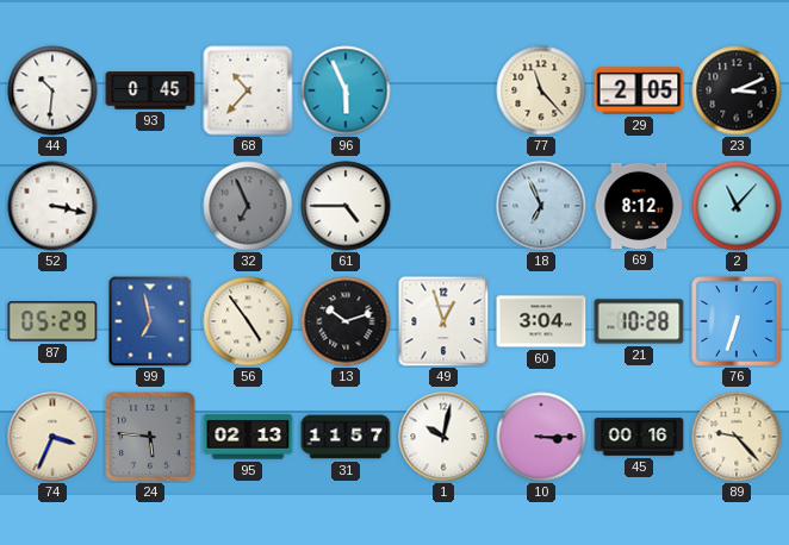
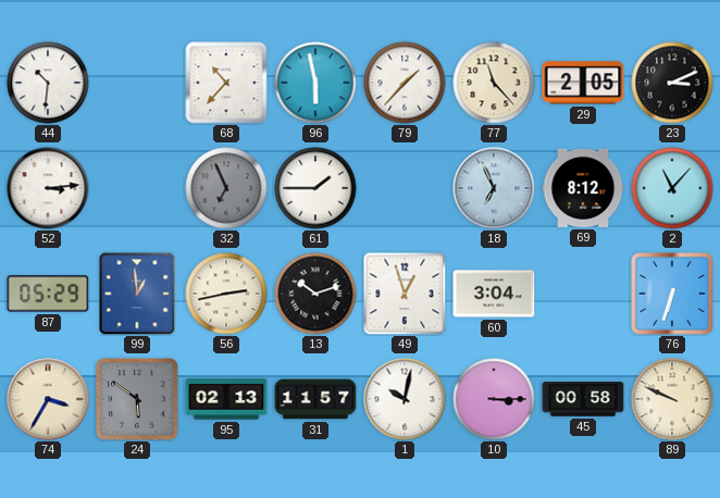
93: 0:45 -> none (150, 90)
96: 5:56 -> 5:58 (315, 83)
79: none -> 1:37 (405, 83)
52: 3:17 -> 3:14 (48, 188)
61: 4:45 -> 1:45 (315, 188)
99: 6:58 -> 12:59 (137, 294)
56: 4:54 -> 2:43 (226, 294)
21: 10:28 -> none (639, 321)
74: 3:34 -> 3:35 (48, 399)
24: 5:46 -> 5:51 (137, 399)
45: 00:16 -> 00:58 (583, 399)
89: 9:23 -> 9:49 (672, 399)
